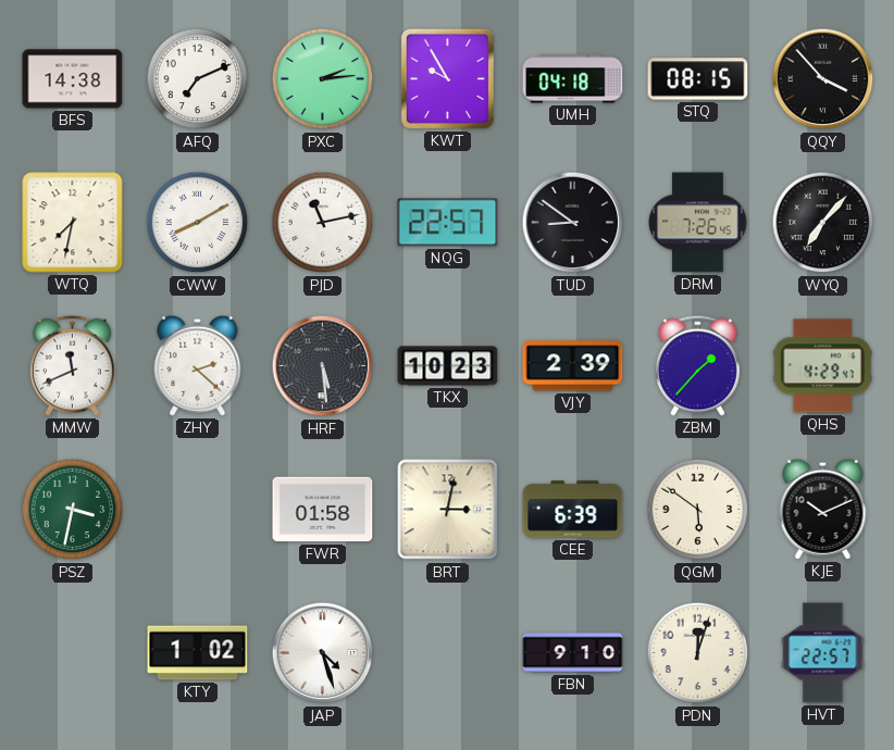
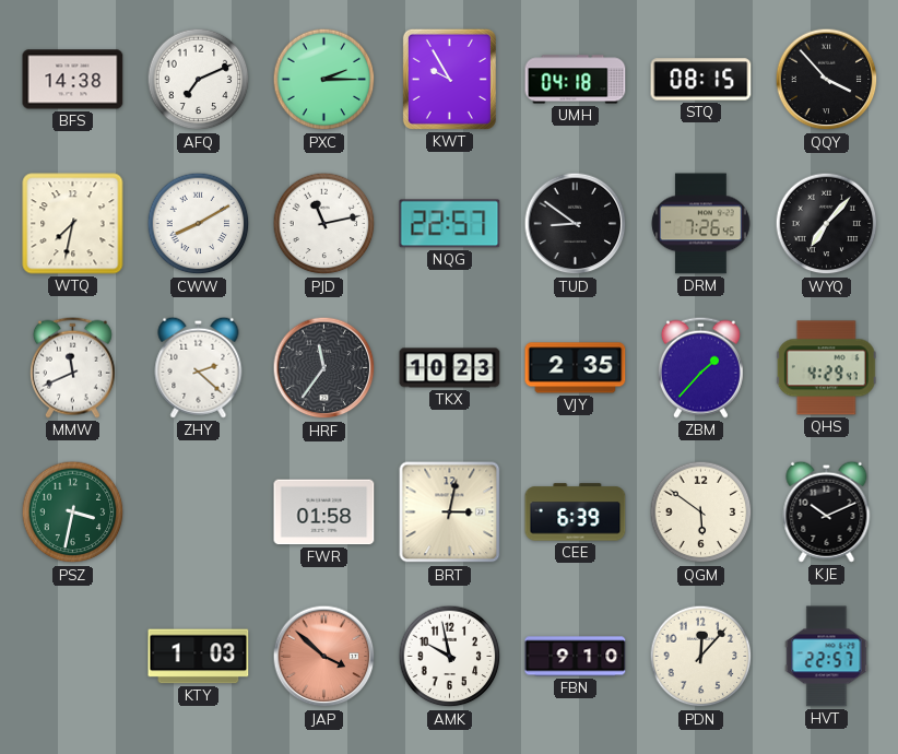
PXC: 2:14 -> 2:15 (324, 80)
HRF: 5:29 -> 11:36 (324, 368)
VJY: 2:39 -> 2:35 (576, 368)
KTY: 1:02 -> 1:03 (199, 657)
JAP: 4:27 -> 3:52 (324, 657)
JAP dial: white -> salmon (324, 657)
AMK: none -> 9:58 (450, 657)
PDN: 12:03 -> 12:07 (701, 657)
